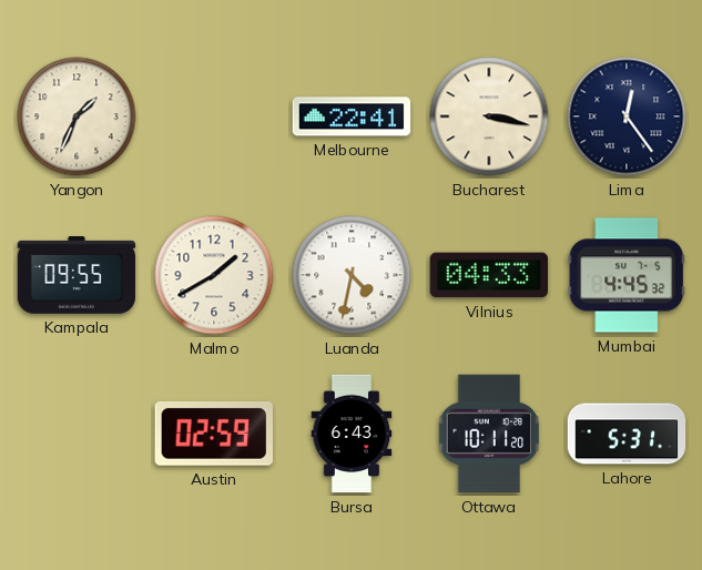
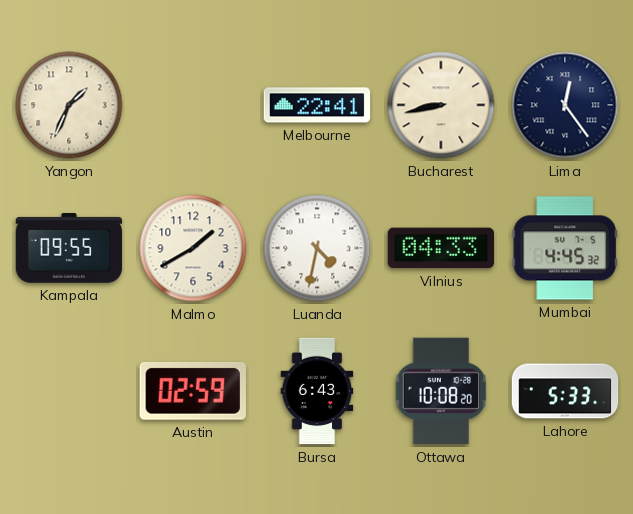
Bucharest: 3:17 -> 8:43 (441, 105)
Ottawa: 10:11 -> 10:08 (441, 391)
Lahore: 5:31 -> 5:33 (565, 391)
